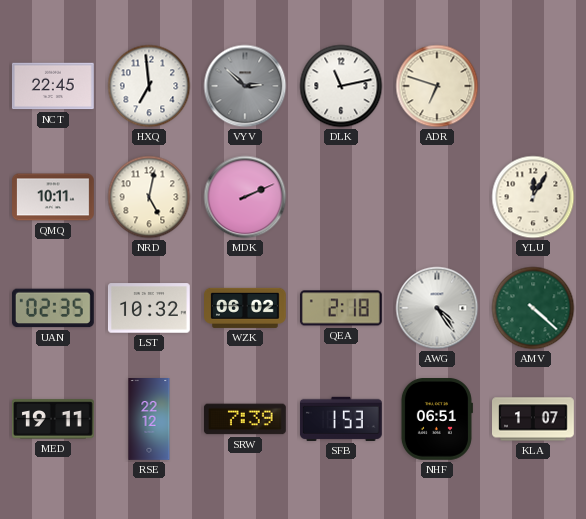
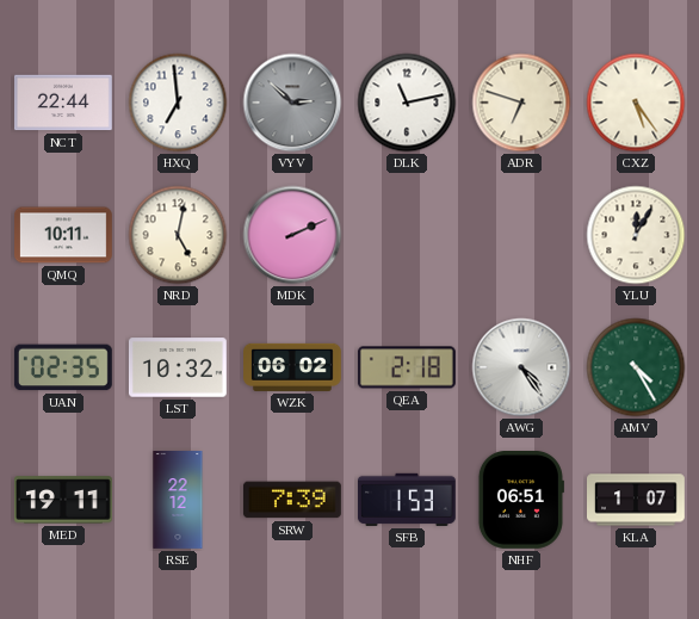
NCT: 22:45 -> 22:44 (63, 103)
CXZ: none -> 5:24 (636, 103)
AMV: 4:22 -> 4:25 (636, 367)
